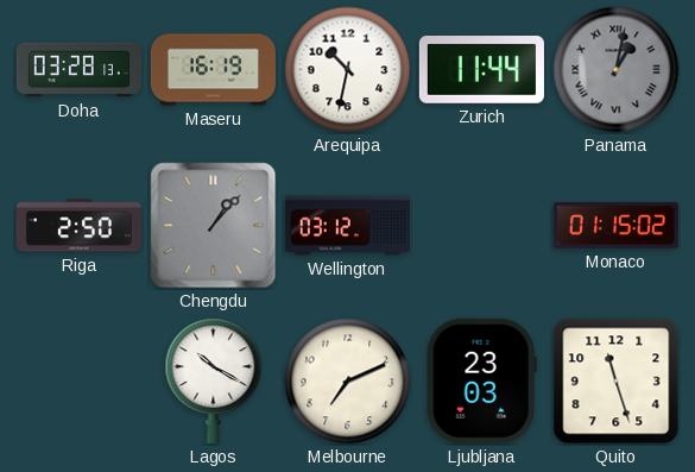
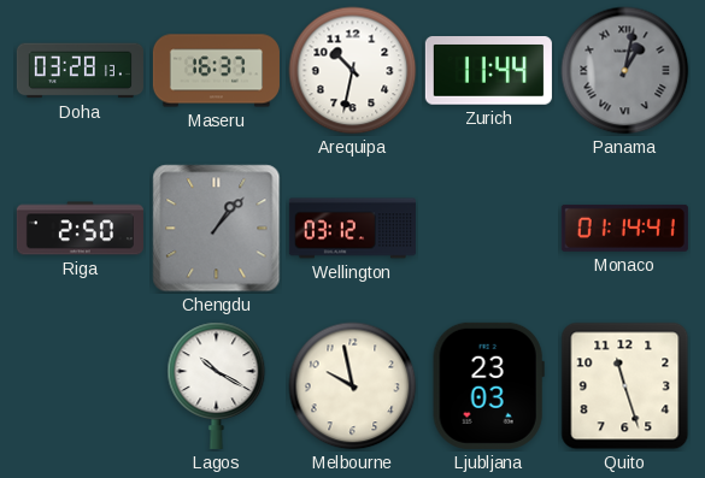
Maseru: 16:19 -> 16:37 (216, 71)
Monaco: 01:15 -> 01:14 (624, 228)
Melbourne: 7:11 -> 9:58 (353, 386)
